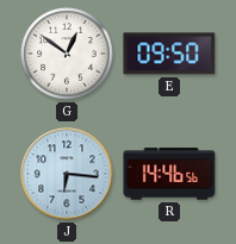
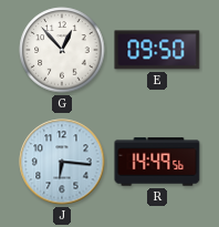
G: 12:51 -> 12:53 (62, 50)
R: 14:46 -> 14:49 (157, 162)
